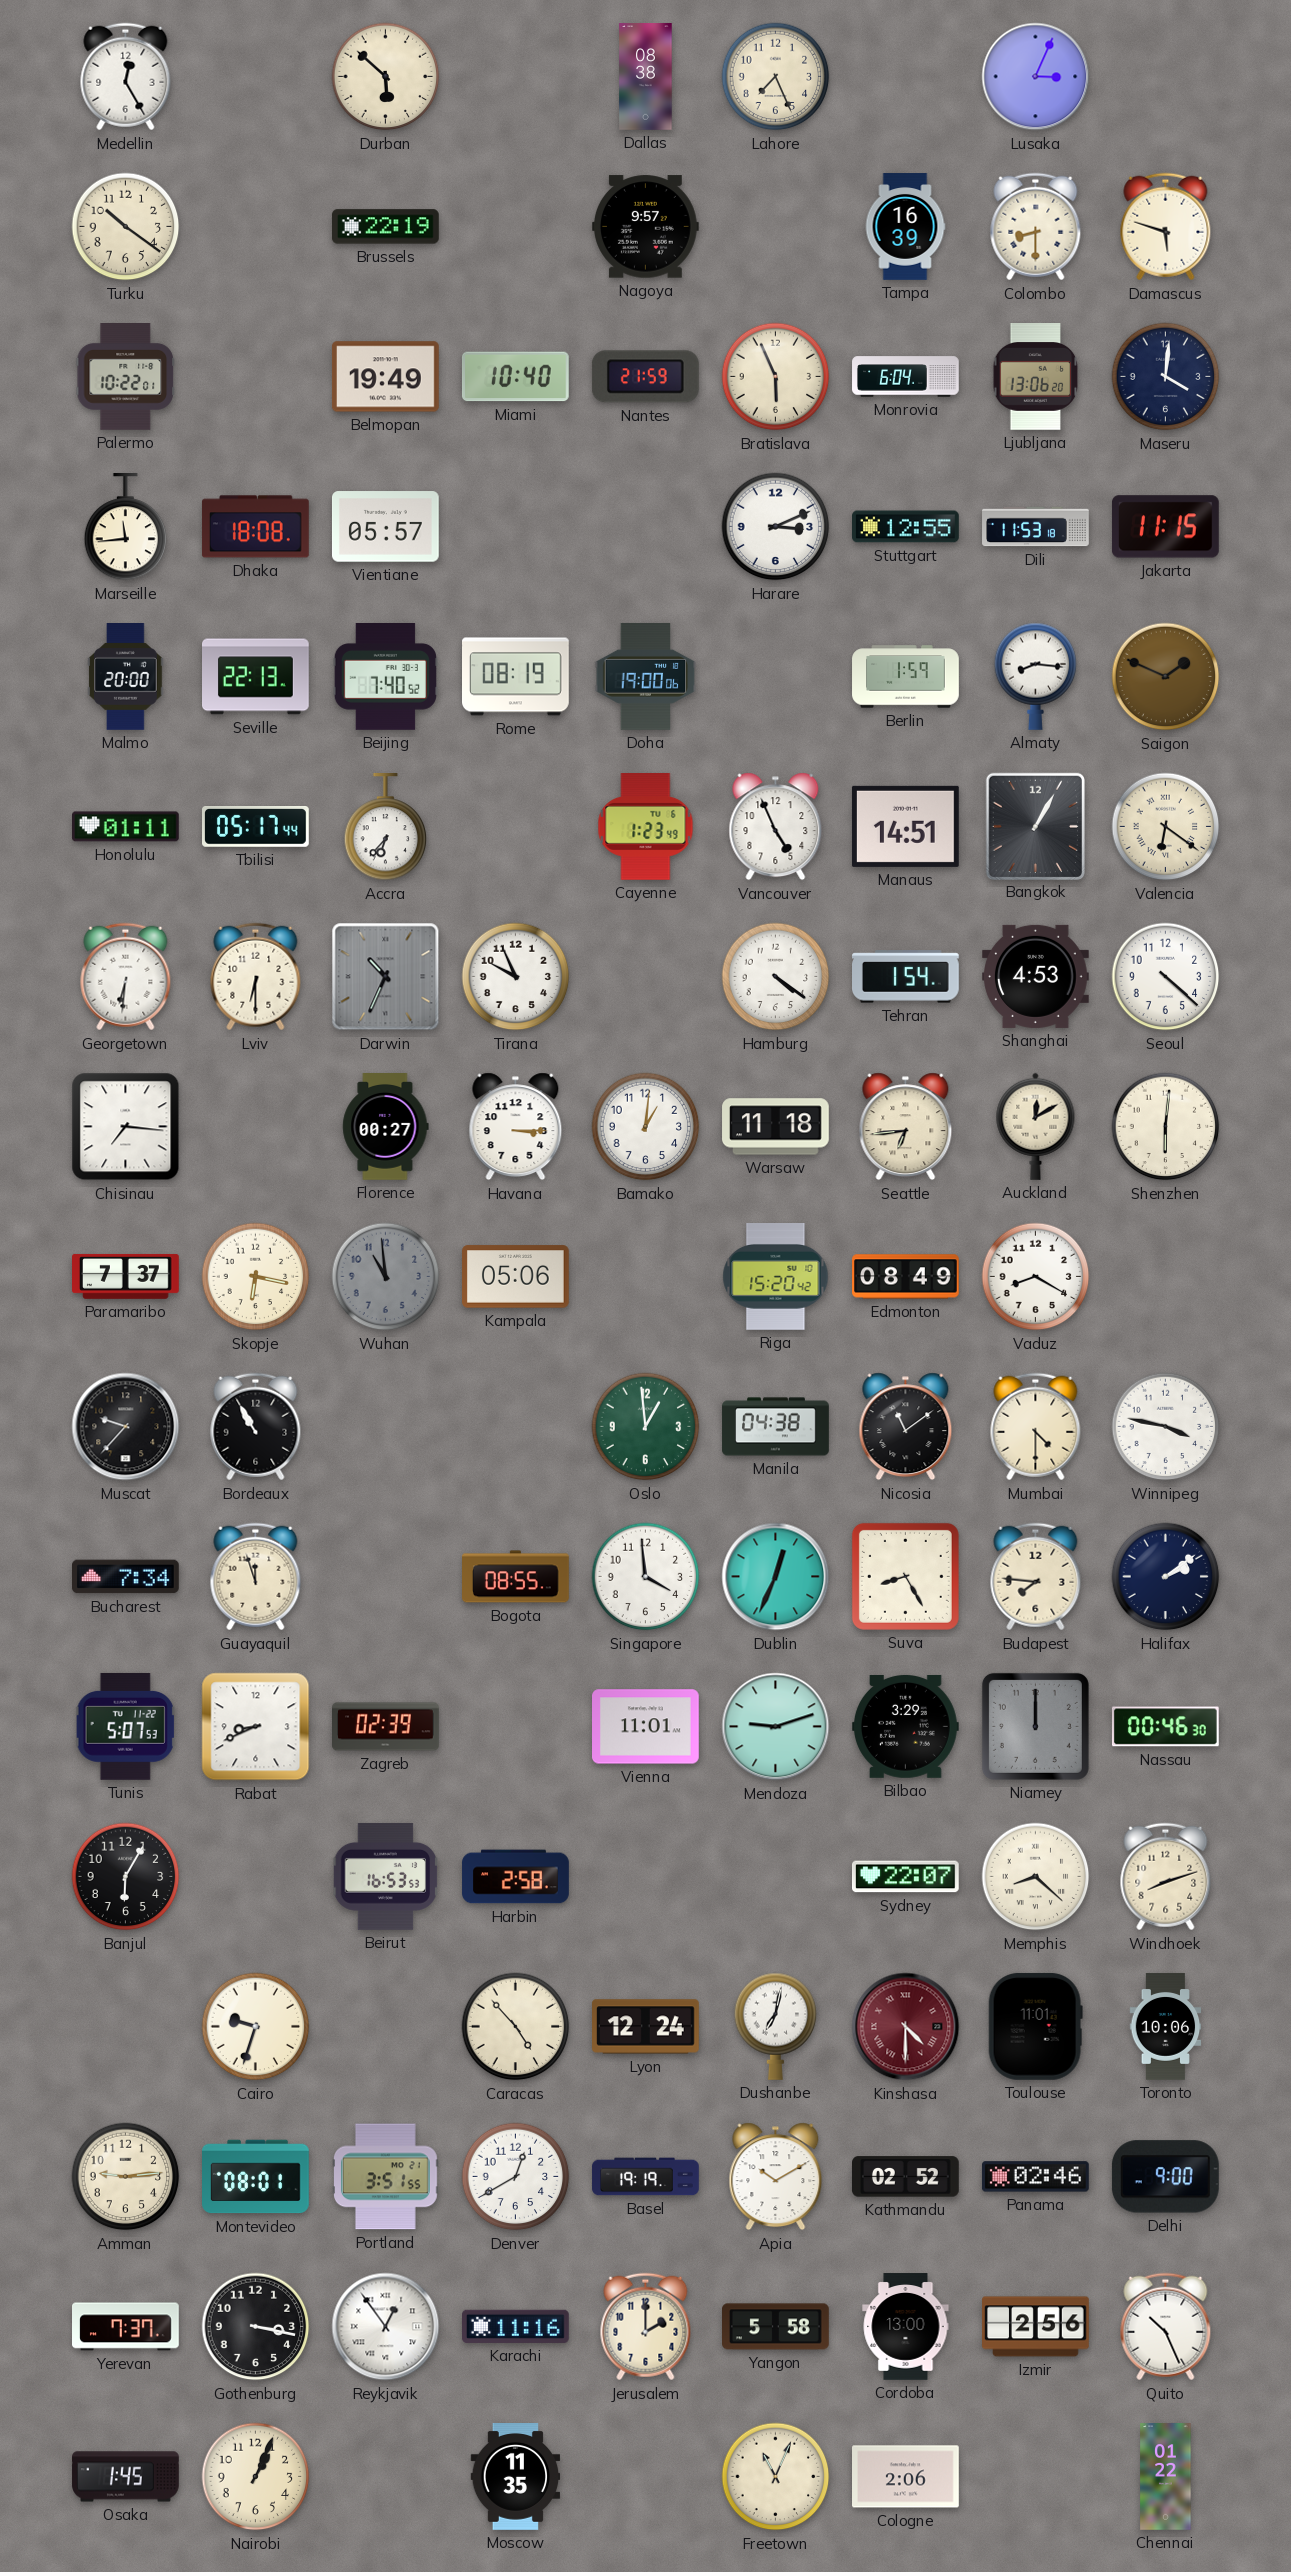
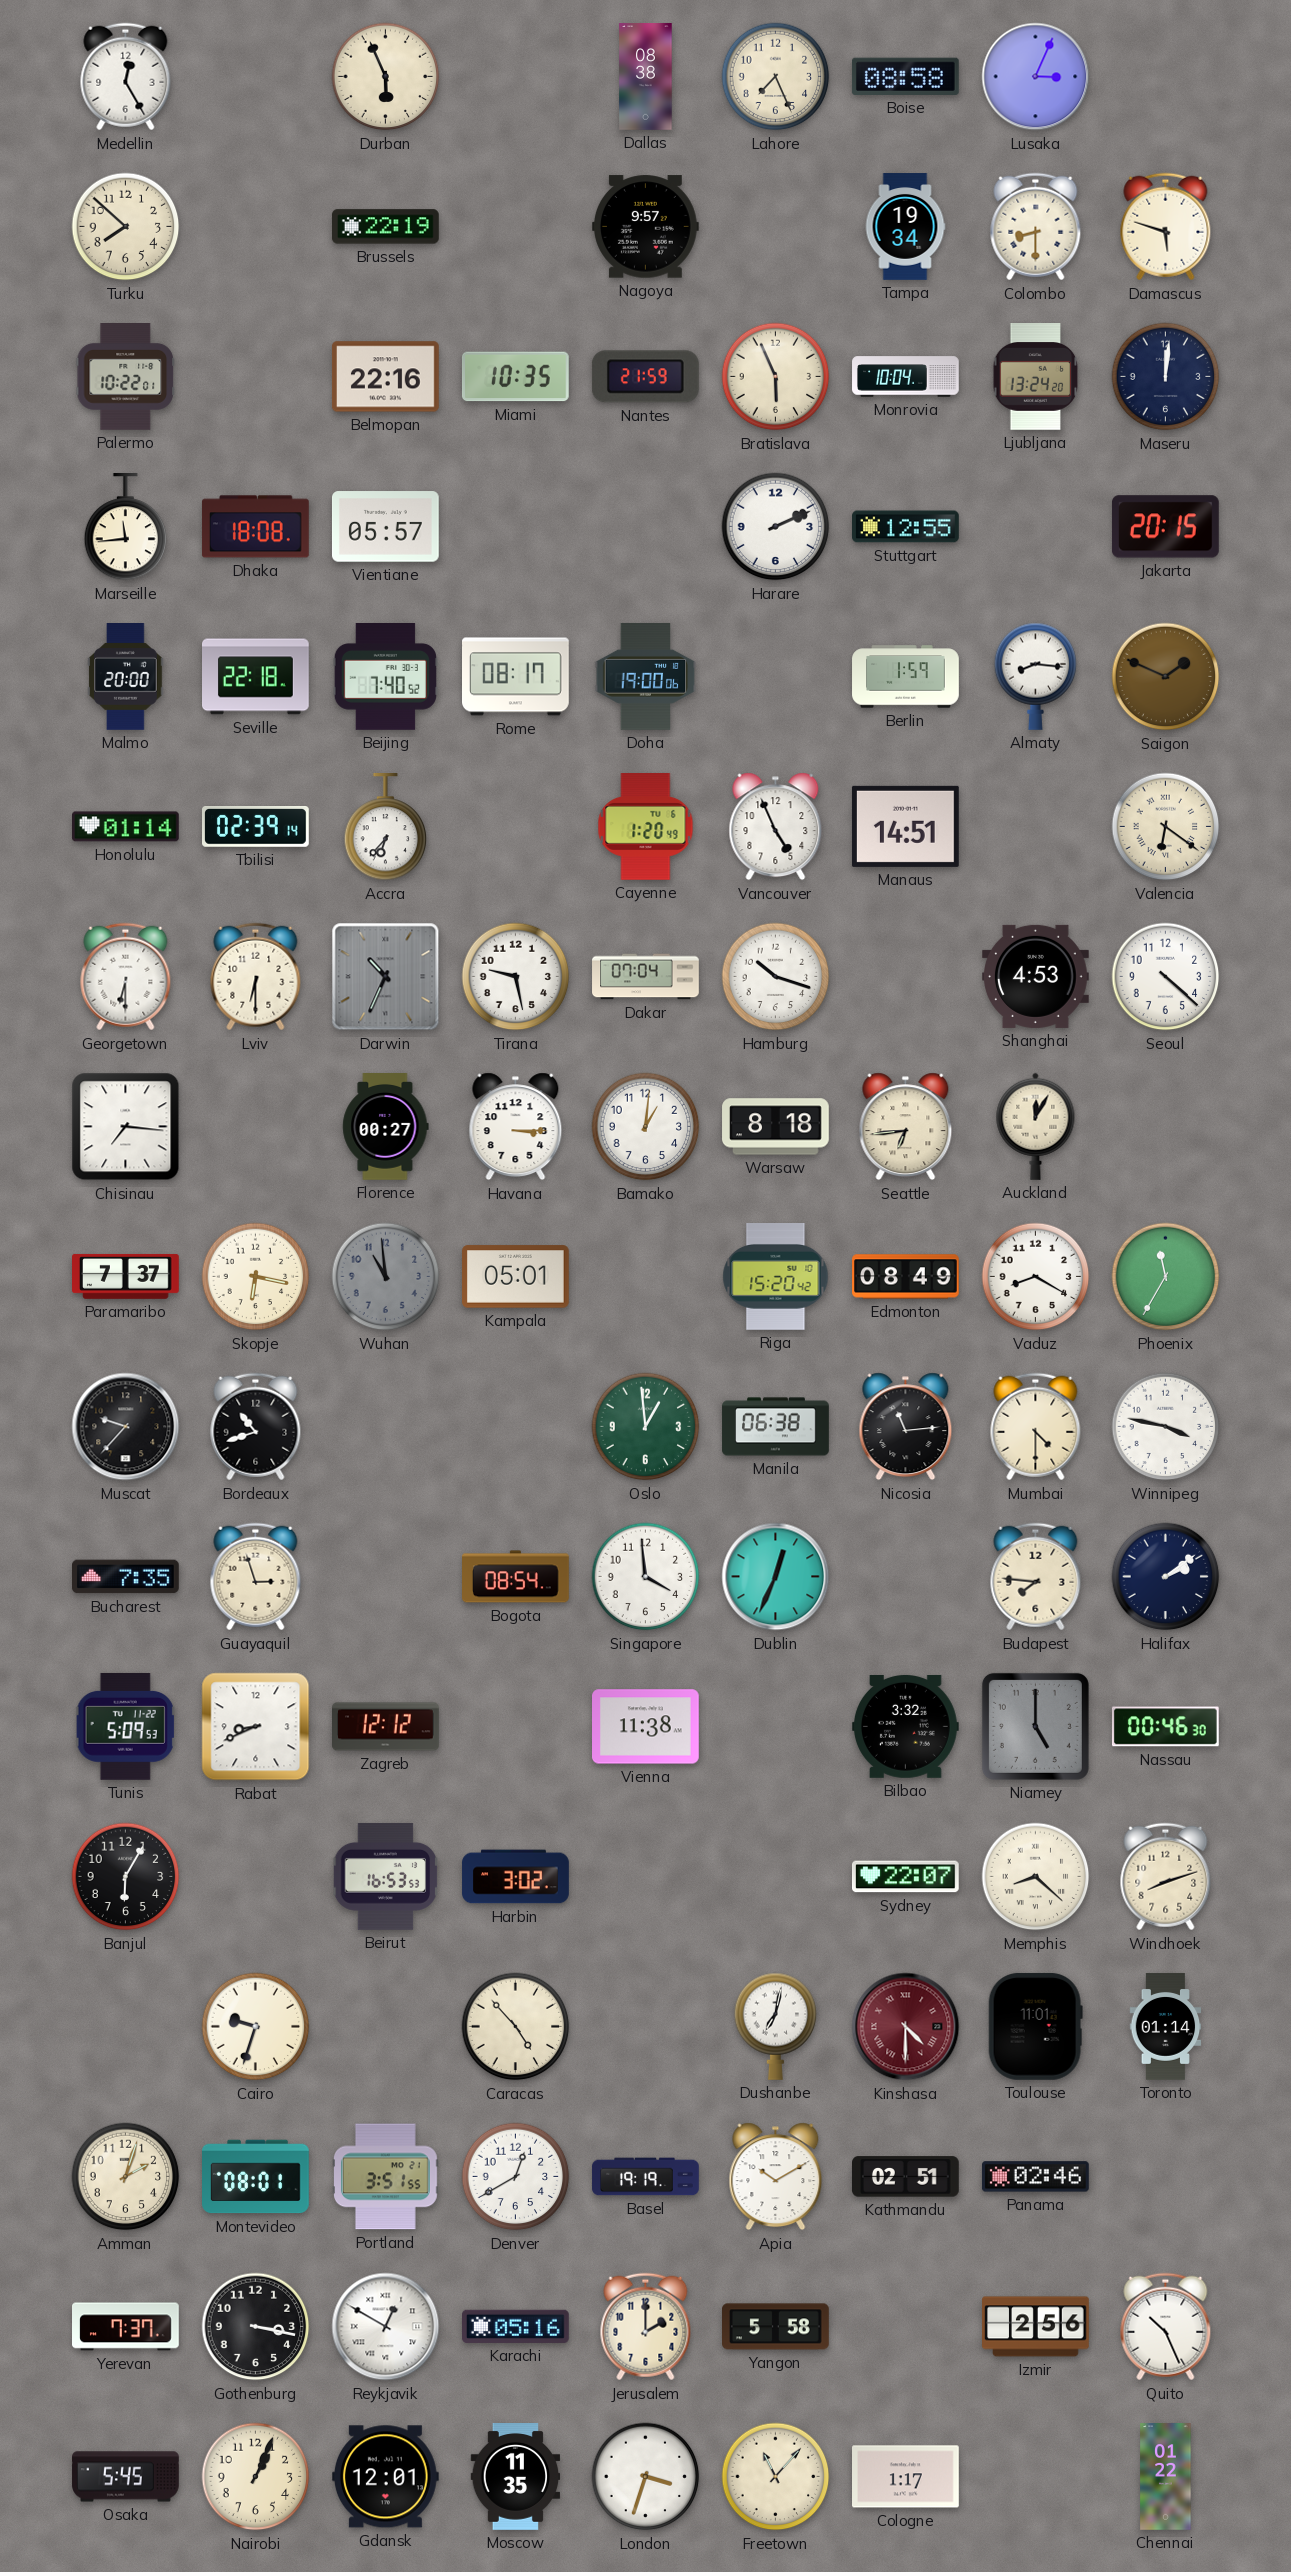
Durban: 5:52 -> 5:56 (386, 77)
Boise: none -> 08:58 (905, 76)
Turku: 10:21 -> 7:52 (126, 227)
Tampa: 16:39 -> 19:34 (905, 227)
Belmopan: 19:49 -> 22:16 (385, 377)
Miami: 10:40 -> 10:35 (515, 377)
Monrovia: 6:04 -> 10:04 (906, 377)
Ljubljana: 13:06 -> 13:24 (1036, 377)
Maseru: 4:01 -> 12:01 (1166, 377)
Harare: 3:11 -> 2:11 (776, 527)
Dili: 11:53 -> none (1036, 527)
Jakarta: 11:15 -> 20:15 (1165, 527)
Seville: 22:13 -> 22:18 (256, 677)
Rome: 08:19 -> 08:17 (516, 677)
Honolulu: 01:11 -> 01:14 (126, 827)
Tbilisi: 05:17 -> 02:39 (256, 827)
Cayenne: 1:23 -> 1:20 (646, 827)
Bangkok: 1:05 -> none (1035, 826)
Georgetown: 6:31 -> 6:30 (126, 977)
Tirana: 9:56 -> 9:28 (516, 977)
Dakar: none -> 07:04 (646, 977)
Hamburg: 4:21 -> 10:18 (776, 977)
Tehran: 1:54 -> none (906, 977)
Warsaw: 11:18 -> 8:18 (776, 1127)
Auckland: 12:10 -> 12:05 (1036, 1126)
Shenzhen: 6:01 -> none (1166, 1127)
Kampala: 05:06 -> 05:01 (516, 1277)
Phoenix: none -> 11:35 (1166, 1277)
Bordeaux: 10:55 -> 10:42 (256, 1427)
Manila: 04:38 -> 06:38 (776, 1427)
Nicosia: 11:09 -> 11:14 (906, 1427)
Bucharest: 7:34 -> 7:35 (126, 1577)
Guayaquil: 11:57 -> 2:57 (256, 1577)
Bogota: 08:55 -> 08:54 (516, 1577)
Suva: 8:25 -> none (905, 1576)
Tunis: 5:07 -> 5:09 (126, 1727)
Zagreb: 02:39 -> 12:12 (386, 1727)
Vienna: 11:01 -> 11:38 (646, 1727)
Mendoza: 9:12 -> none (776, 1727)
Bilbao: 3:29 -> 3:32 (906, 1726)
Niamey: 12:00 -> 5:00 (1035, 1726)
Harbin: 2:58 -> 3:02 (516, 1877)
Lyon: 12:24 -> none (646, 2027)
Toronto: 10:06 -> 01:14 (1166, 2027)
Amman: 9:14 -> 2:03 (126, 2177)
Kathmandu: 02:52 -> 02:51 (906, 2177)
Delhi: 9:00 -> none (1165, 2177)
Reykjavik: 12:54 -> 12:50 (386, 2327)
Karachi: 11:16 -> 05:16 (516, 2326)
Cordoba: 13:00 -> none (906, 2327)
Osaka: 1:45 -> 5:45 (126, 2477)
Gdansk: none -> 12:01 (385, 2477)
London: none -> 3:33 (646, 2477)
Freetown: 11:04 -> 11:07 (776, 2477)
Cologne: 2:06 -> 1:17 (906, 2477)
